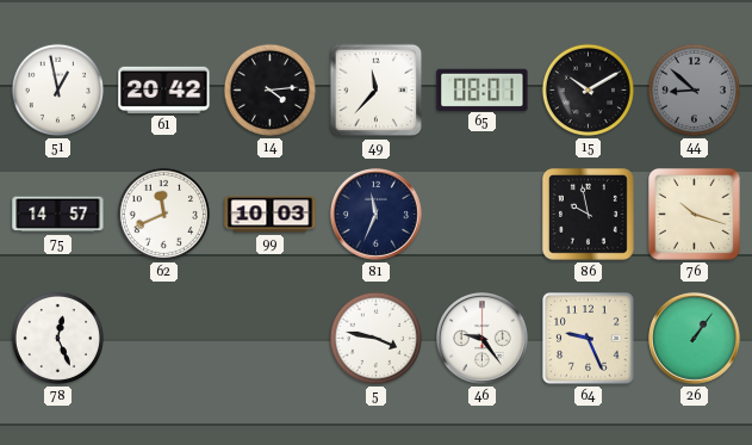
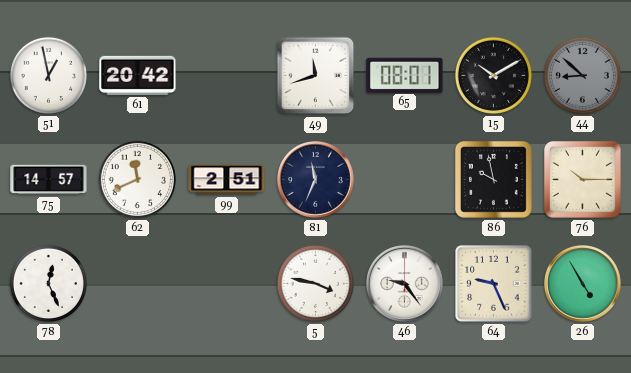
14: 4:14 -> none (269, 89)
49: 11:37 -> 11:42 (316, 76)
99: 10:03 -> 2:51 (227, 180)
76: 10:18 -> 10:15 (583, 180)
26: 1:06 -> 4:55 (583, 284)
